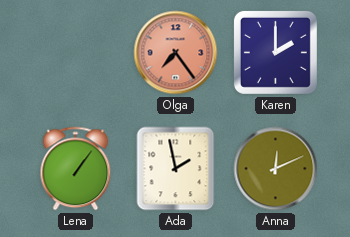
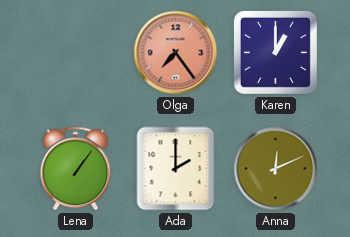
Karen: 2:00 -> 1:00 (275, 52)
Ada: 1:58 -> 2:00 (176, 169)
